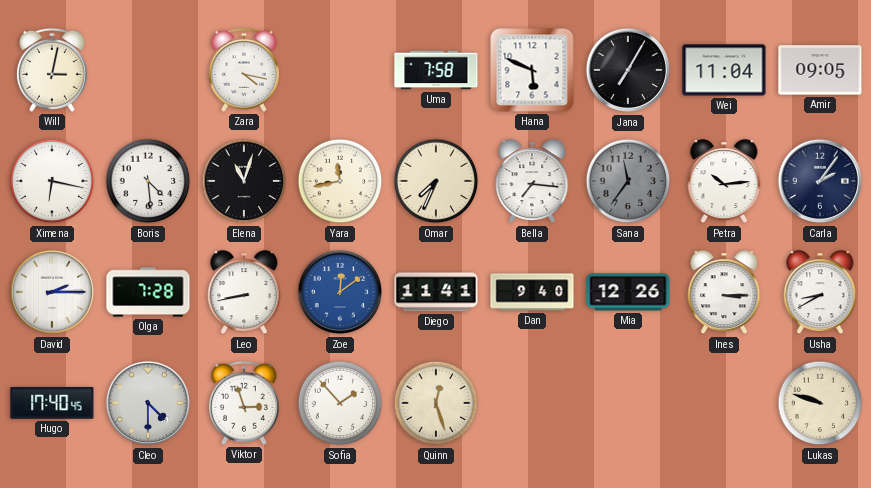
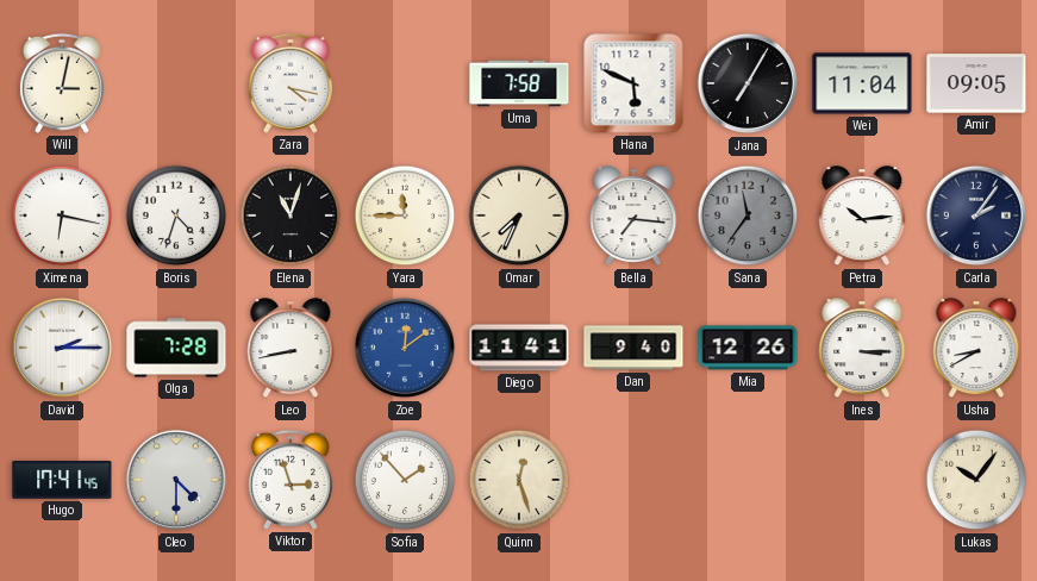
Boris: 4:29 -> 4:33 (176, 215)
Yara: 11:43 -> 11:45 (405, 215)
Hugo: 17:40 -> 17:41 (62, 481)
Lukas: 9:48 -> 10:06 (976, 480)
